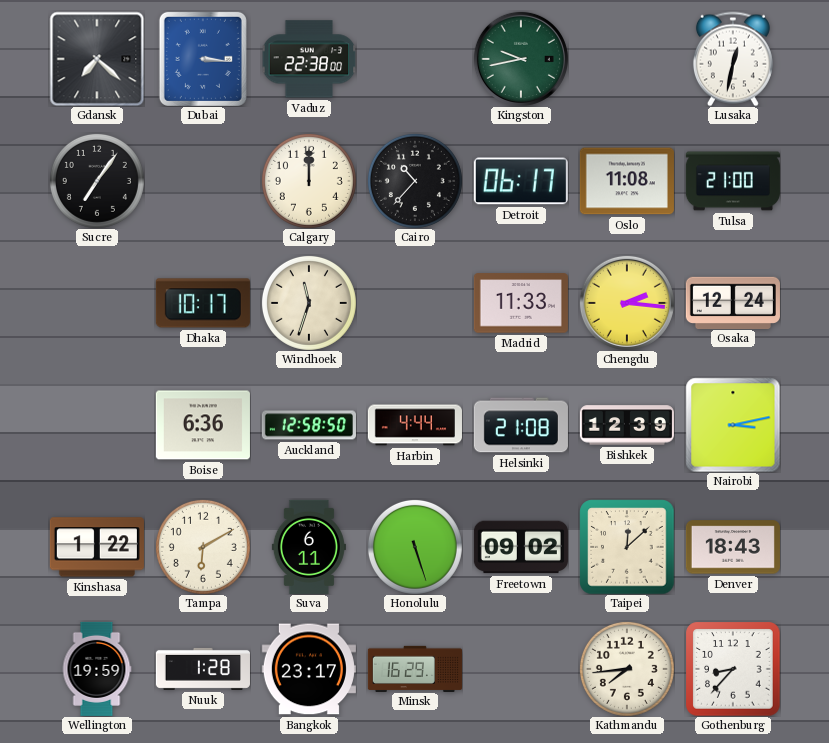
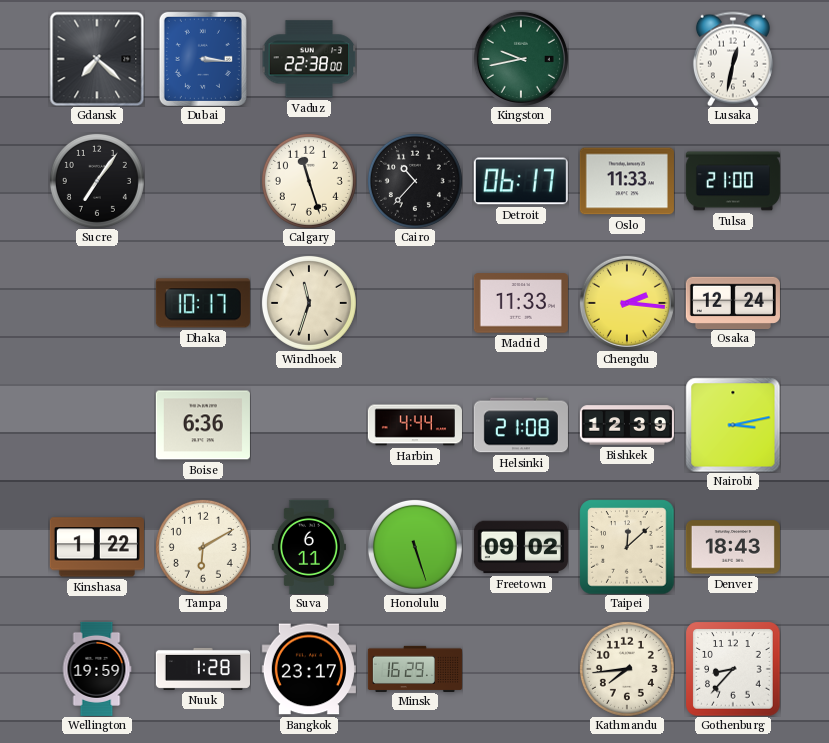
Calgary: 12:00 -> 11:27 (309, 181)
Oslo: 11:08 -> 11:33 (627, 181)
Auckland: 12:58 -> none (309, 425)
